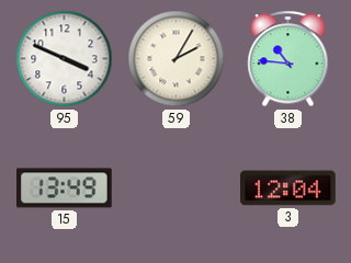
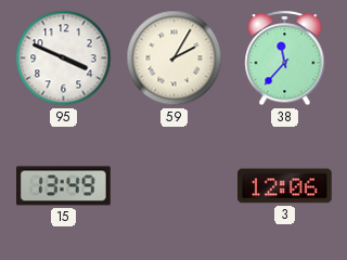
38: 10:46 -> 11:37 (285, 58)
3: 12:04 -> 12:06 (285, 186)
